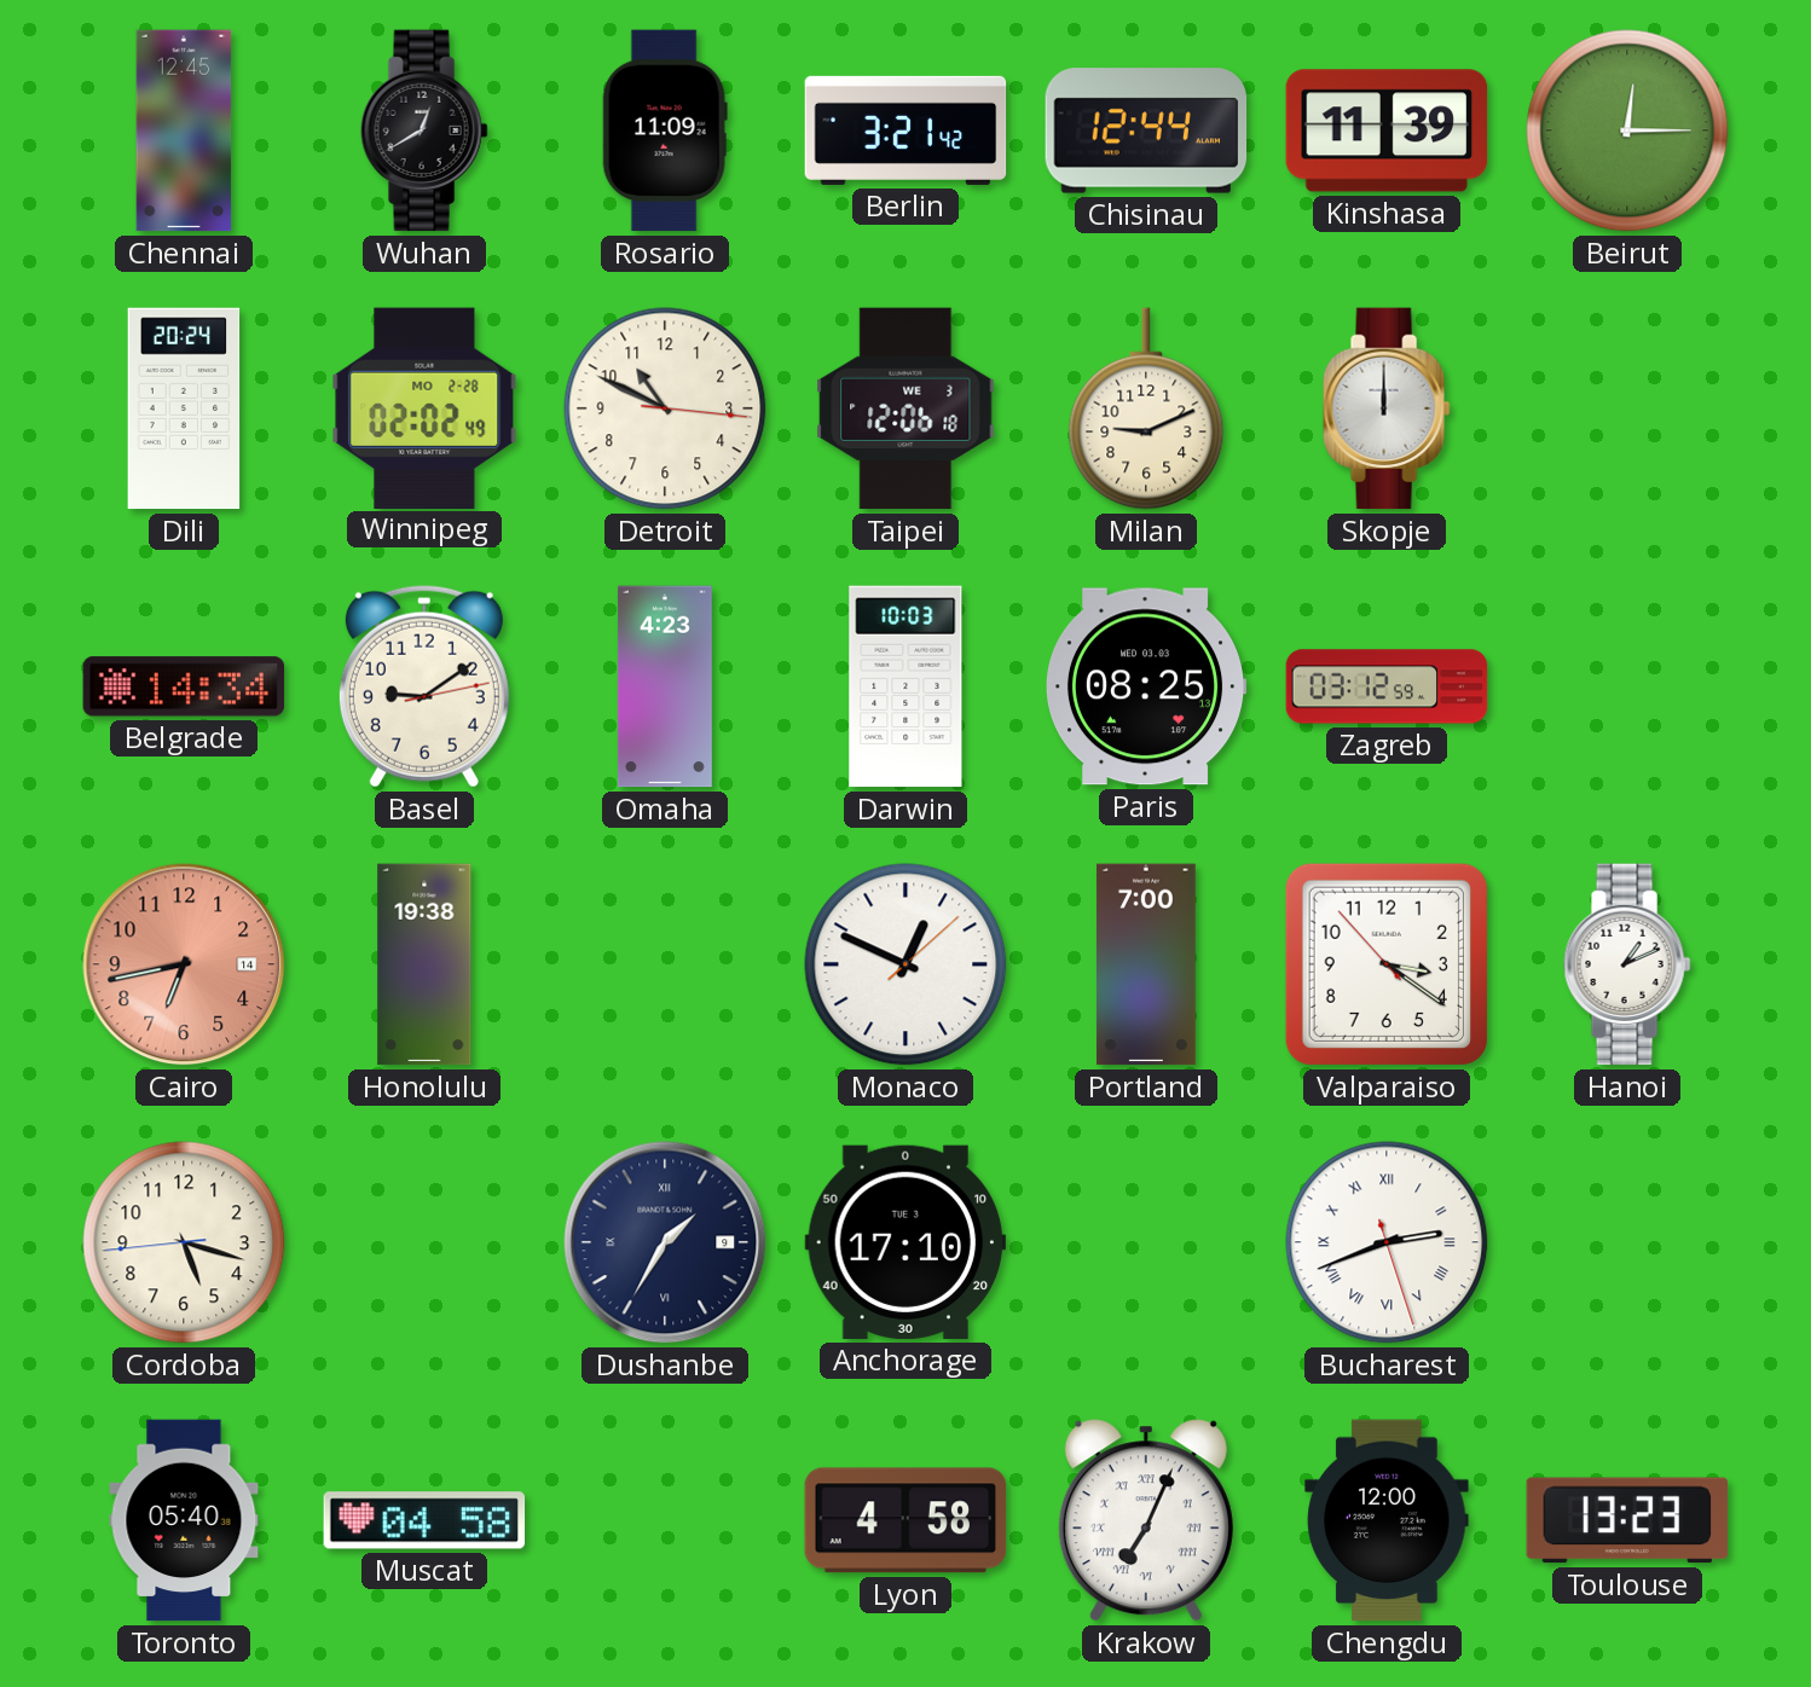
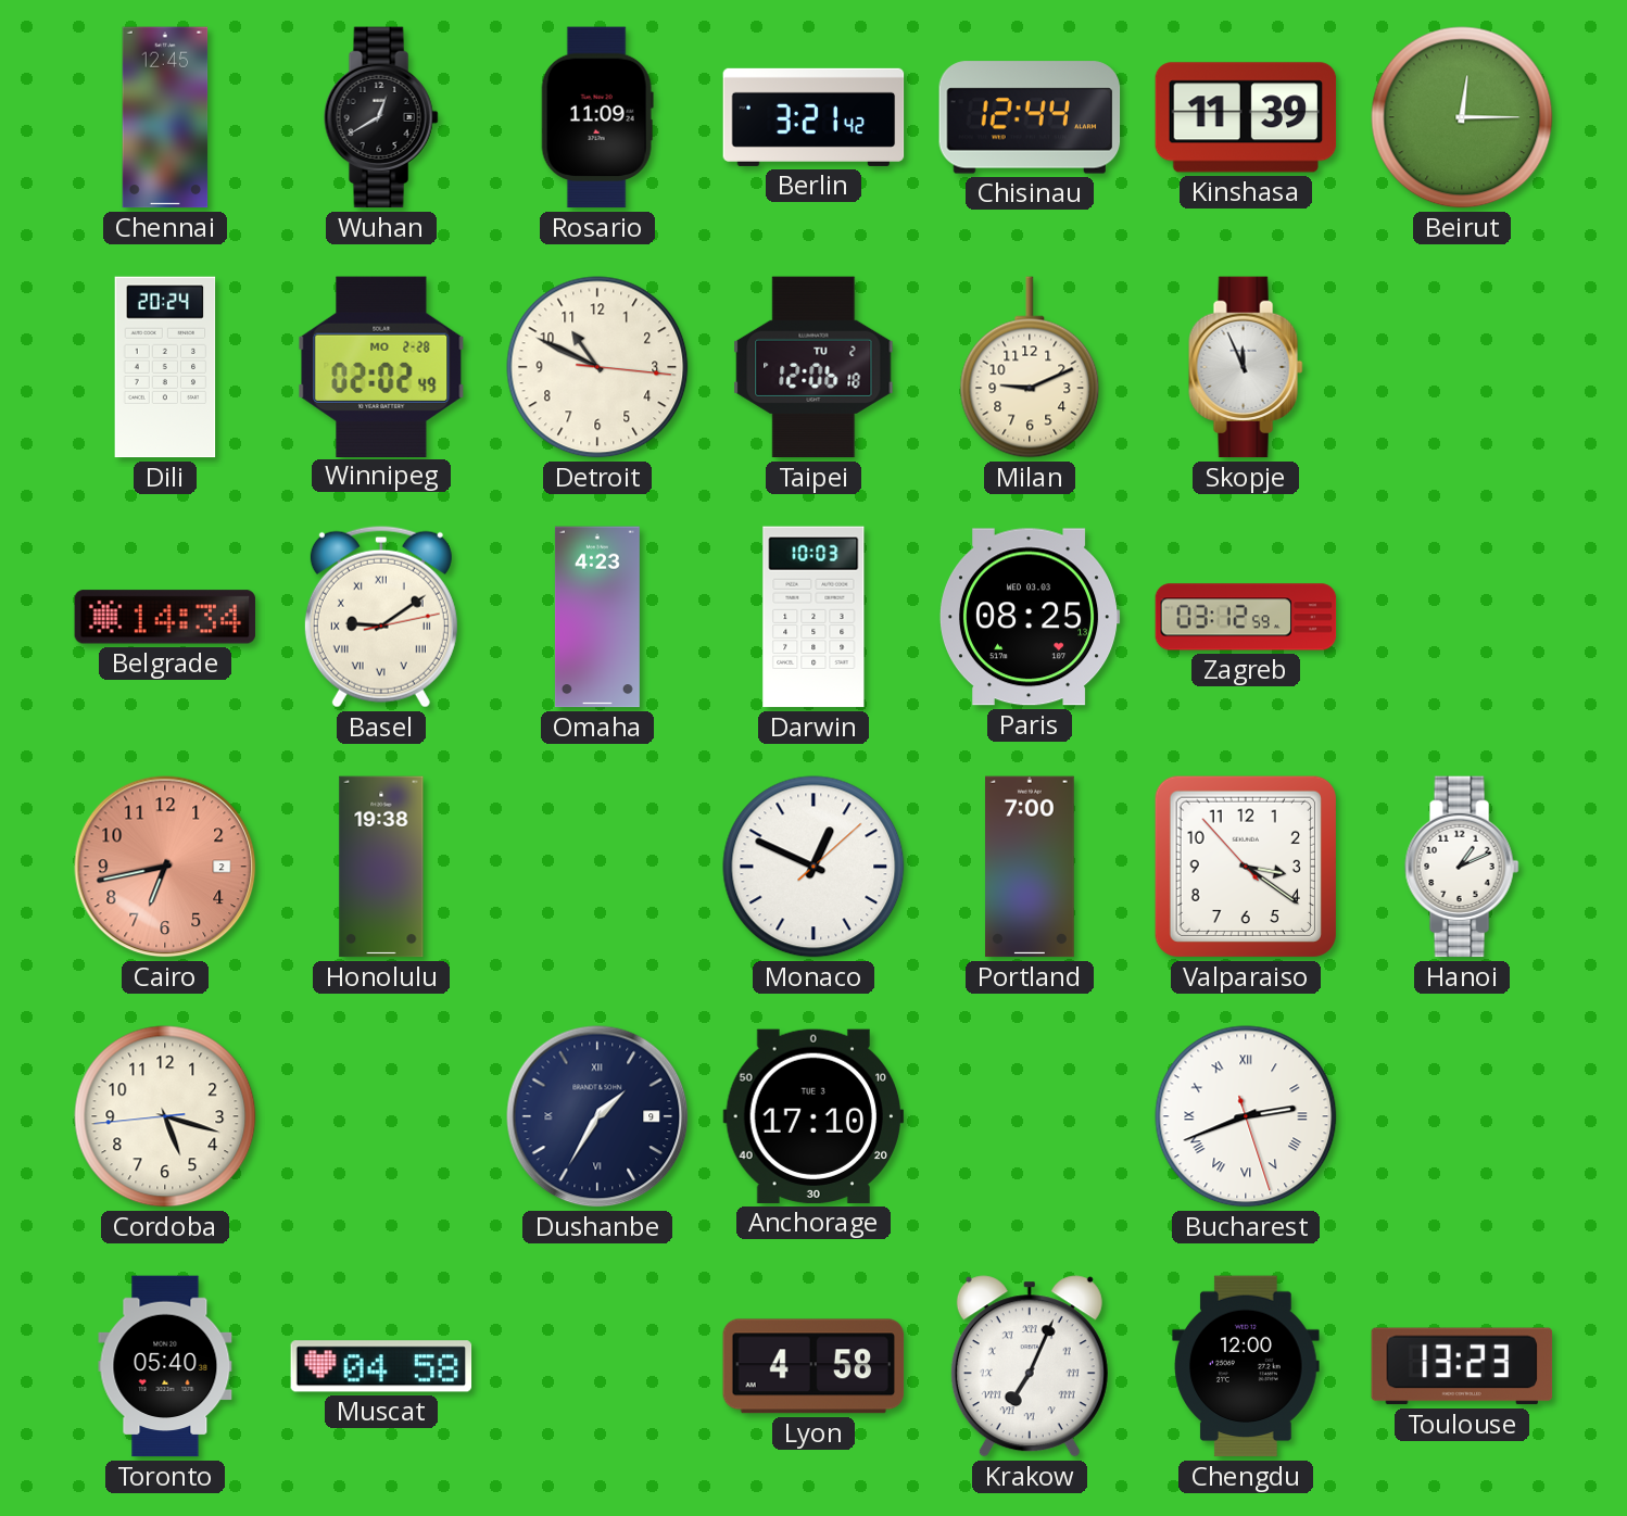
Taipei date: WE 3 -> TU 2 (813, 367)
Skopje: 12:00 -> 11:56 (1246, 367)
Basel numerals: Arabic -> Roman (381, 617)
Cairo date: 14 -> 2 (165, 867)
